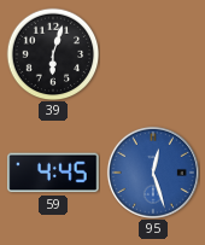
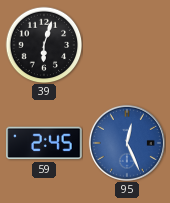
59: 4:45 -> 2:45 (44, 143)
95: 12:27 -> 12:26 (127, 143)
